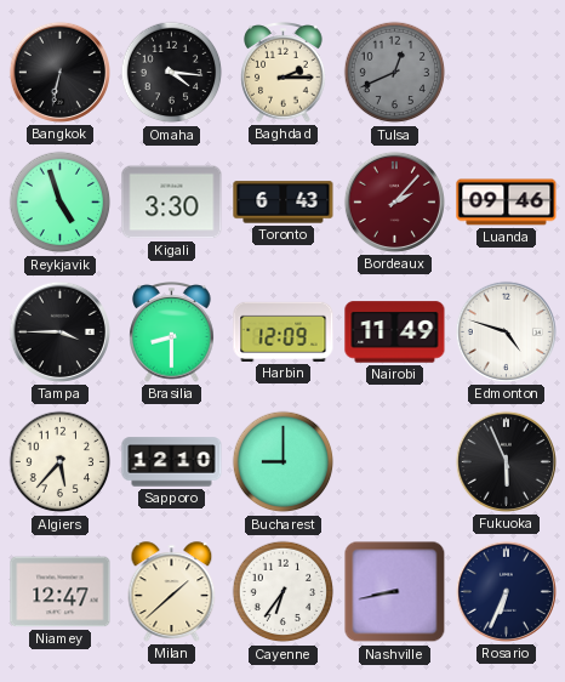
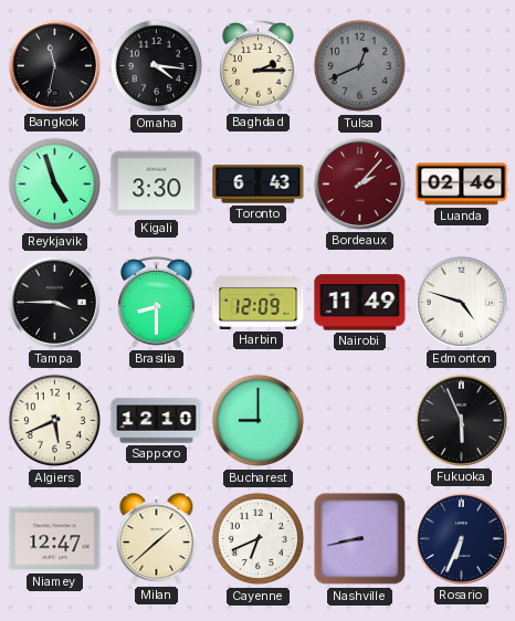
Bangkok: 6:32 -> 11:32 (54, 65)
Luanda: 09:46 -> 02:46 (462, 185)
Algiers: 5:37 -> 5:41 (55, 421)
Cayenne: 6:36 -> 6:41 (259, 539)
